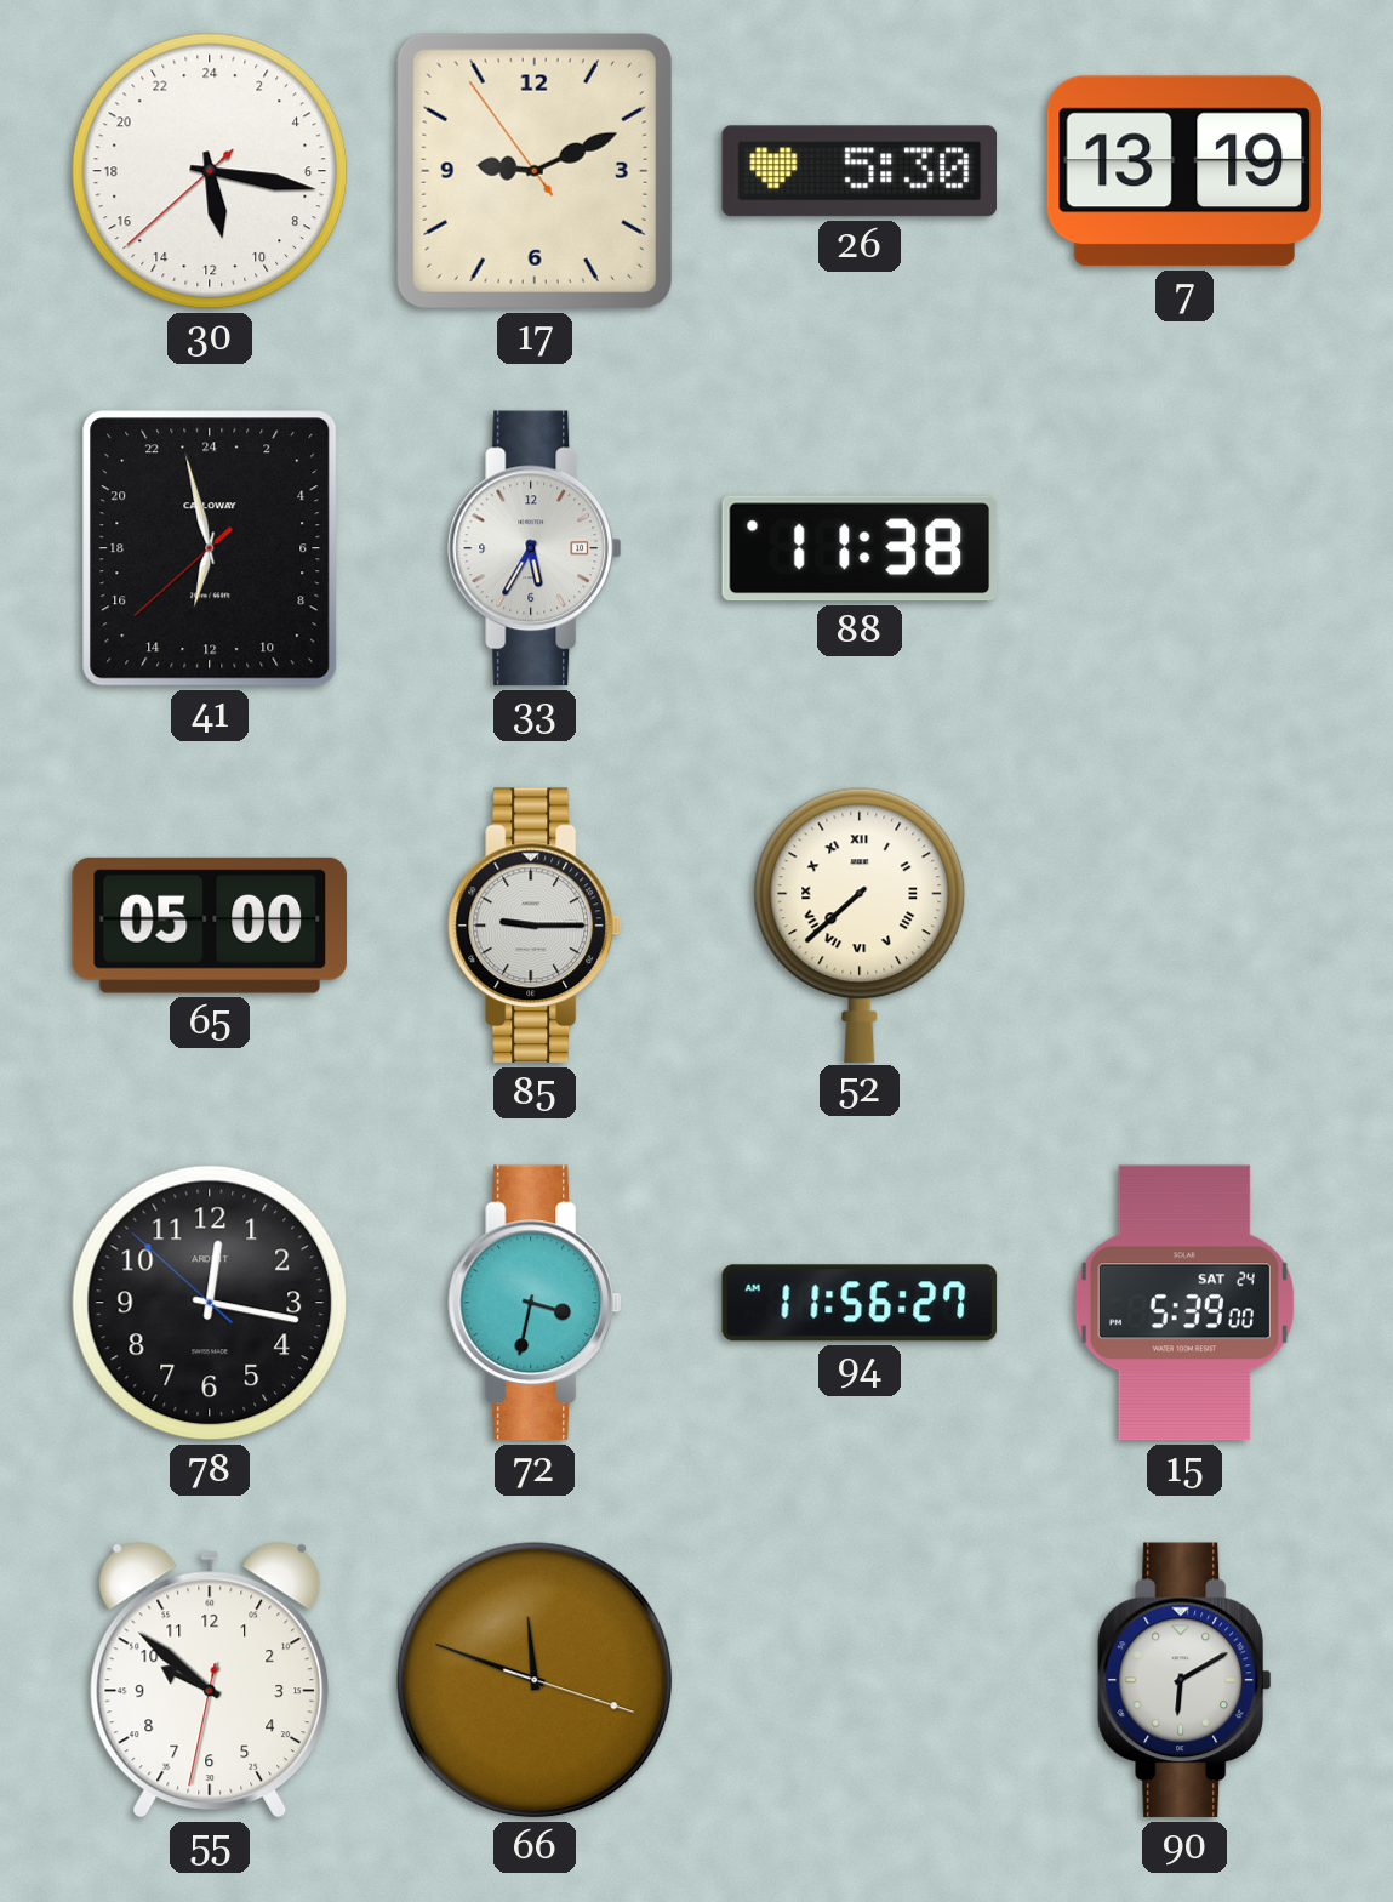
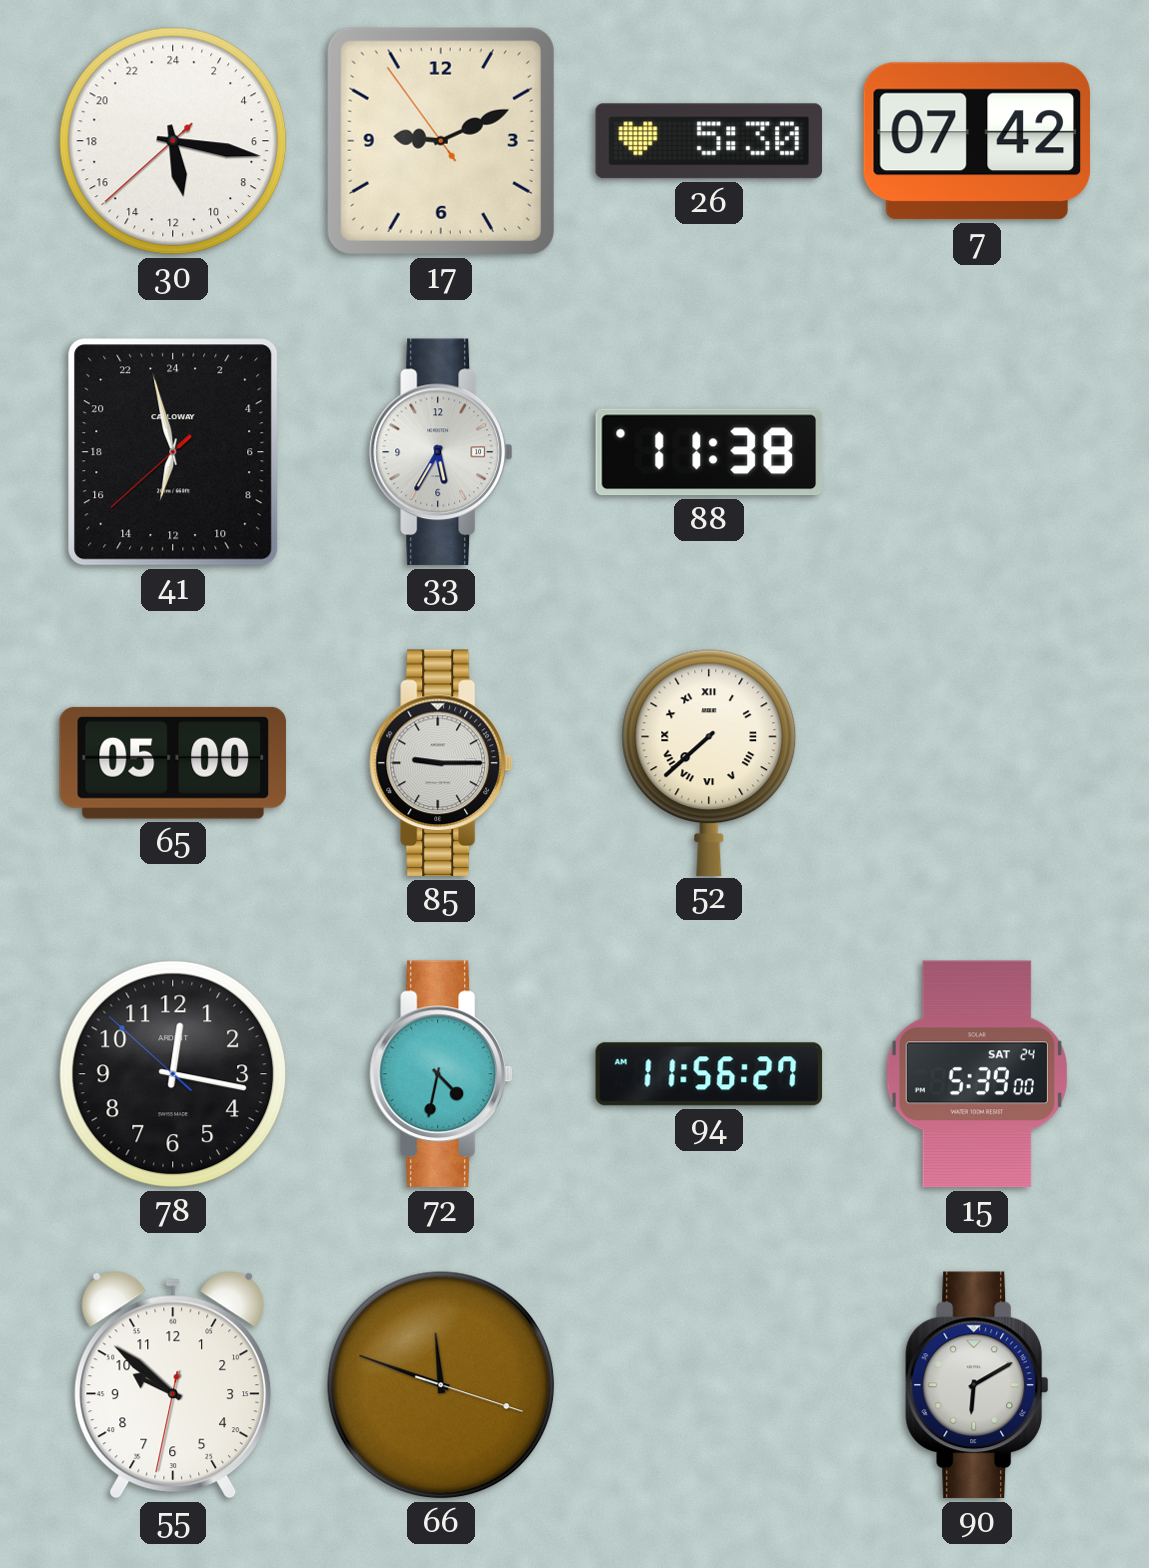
7: 13:19 -> 07:42 (976, 141)
72: 3:32 -> 4:32 (441, 1074)
